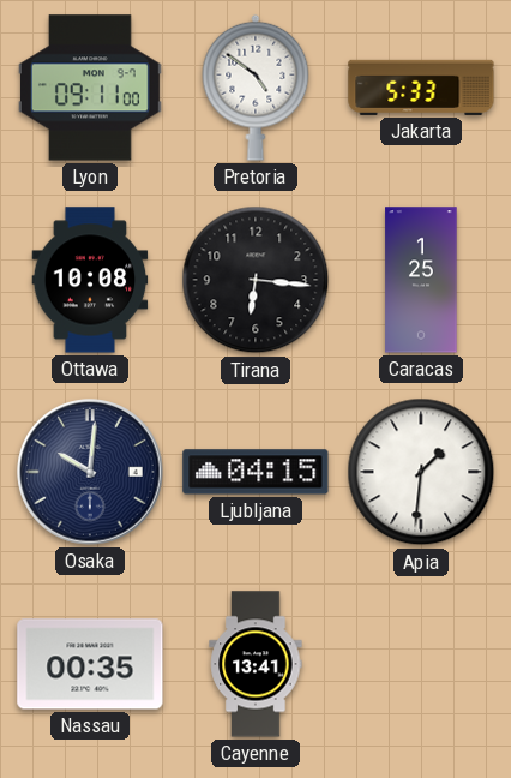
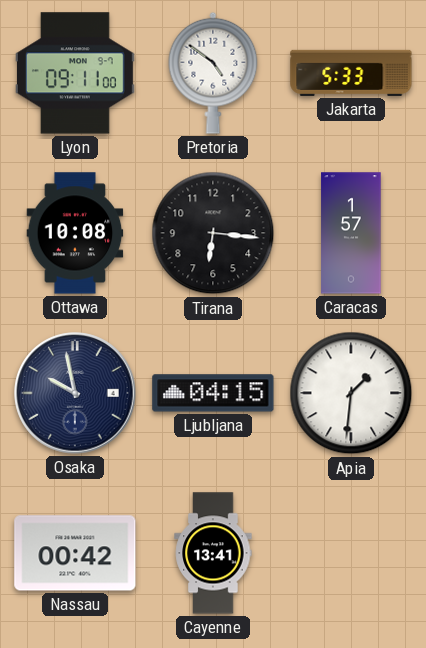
Caracas: 1:25 -> 1:57 (351, 233)
Osaka: 10:01 -> 9:58 (75, 393)
Nassau: 00:35 -> 00:42 (75, 553)
